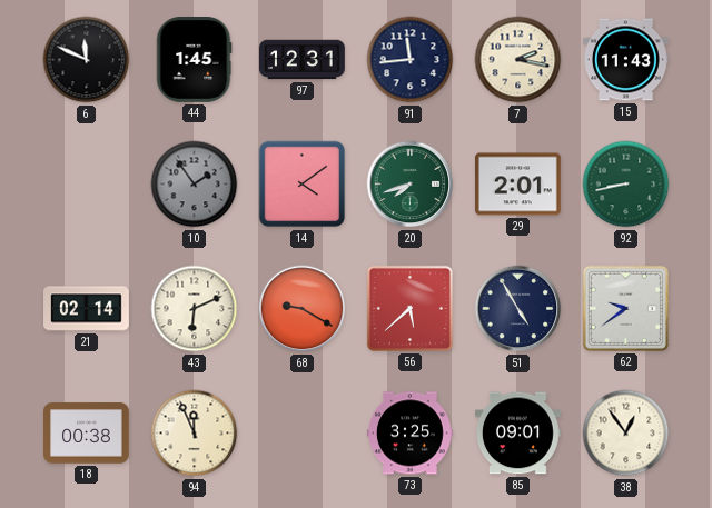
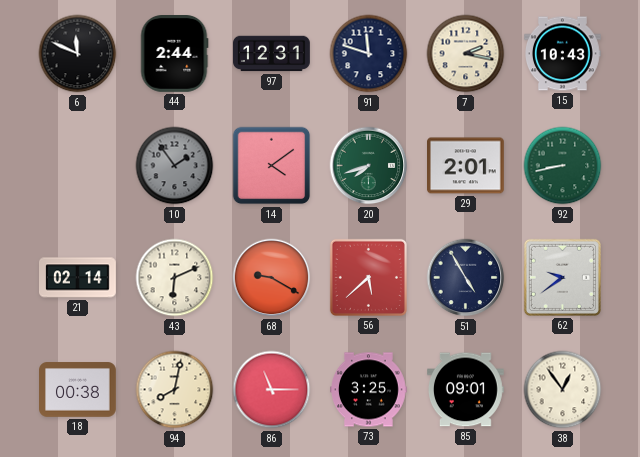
44: 1:45 -> 2:44 (174, 54)
91: 11:44 -> 11:48 (369, 54)
15: 11:43 -> 10:43 (563, 54)
94: 11:56 -> 8:02 (175, 390)
86: none -> 11:15 (272, 390)
